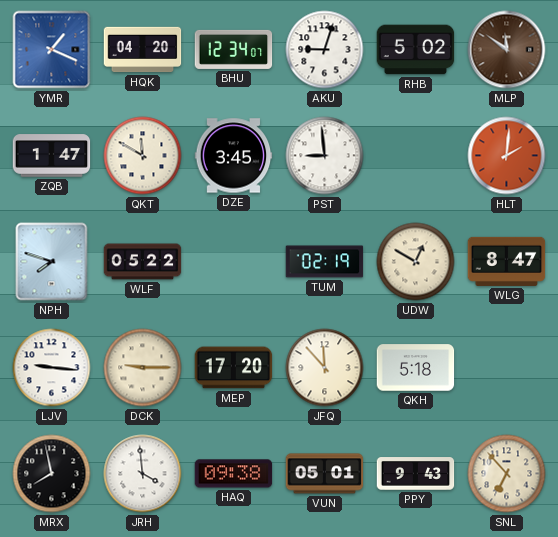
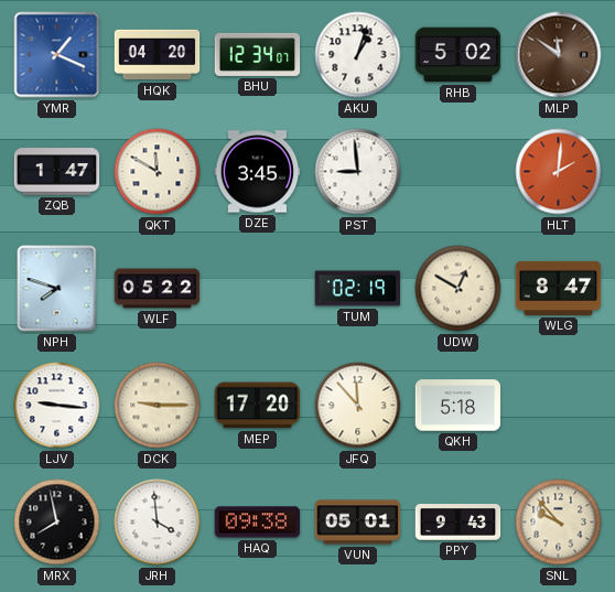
AKU: 9:03 -> 1:03 (358, 55)
SNL: 6:53 -> 9:53 (559, 523)
